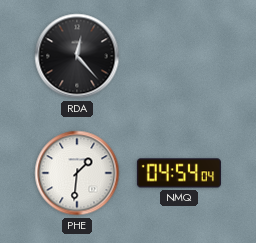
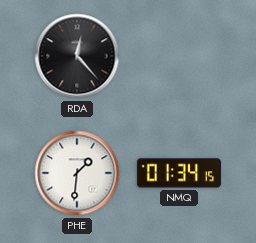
NMQ: 04:54 -> 01:34 (179, 173)
